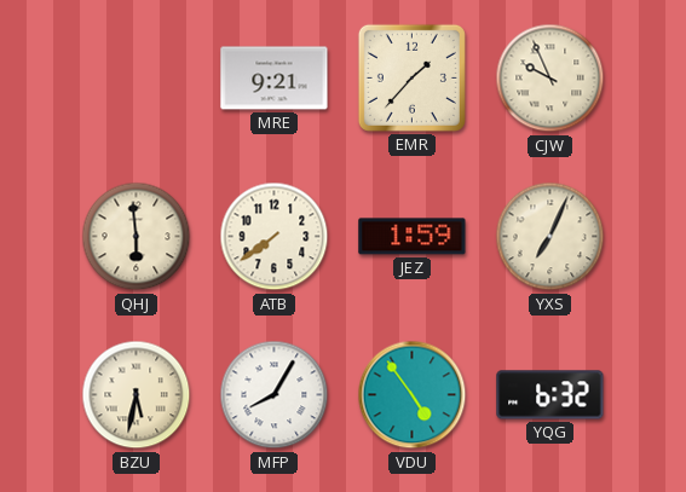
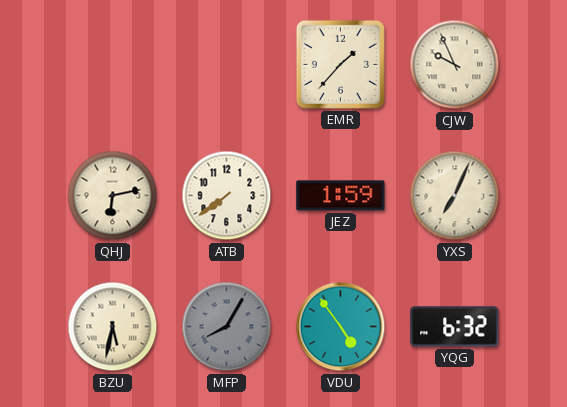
MRE: 9:21 -> none (275, 79)
QHJ: 5:59 -> 6:13 (113, 196)
MFP dial: white -> grey (227, 327)
